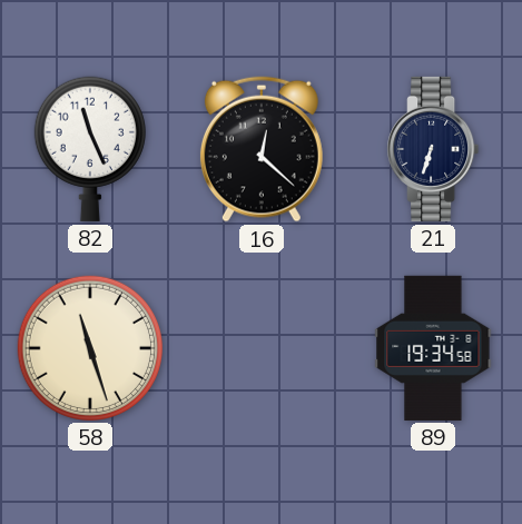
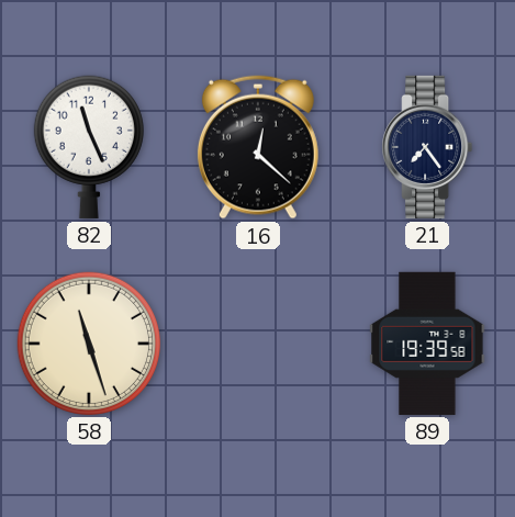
21: 6:33 -> 7:24 (427, 147)
89: 19:34 -> 19:39 (427, 344)
